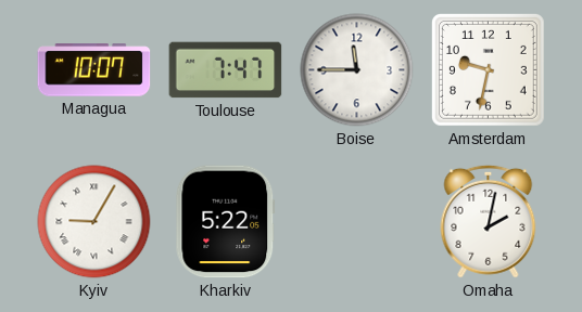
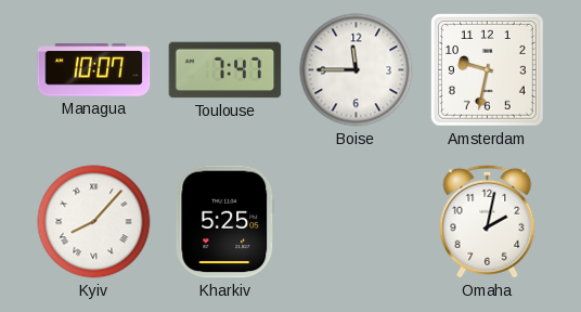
Kyiv: 9:05 -> 8:07 (94, 222)
Kharkiv: 5:22 -> 5:25 (225, 222)
